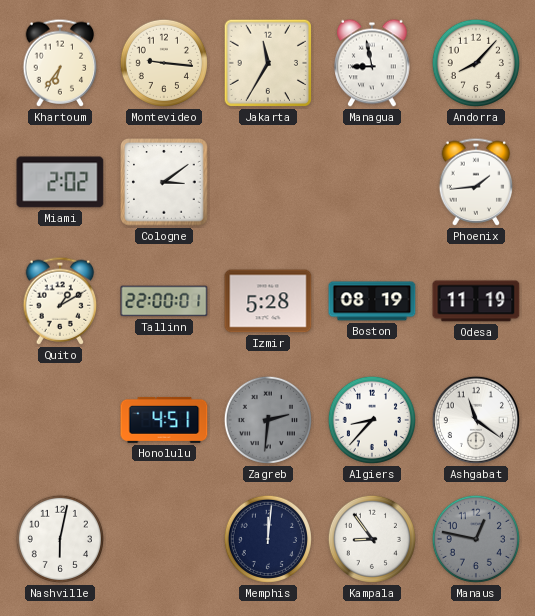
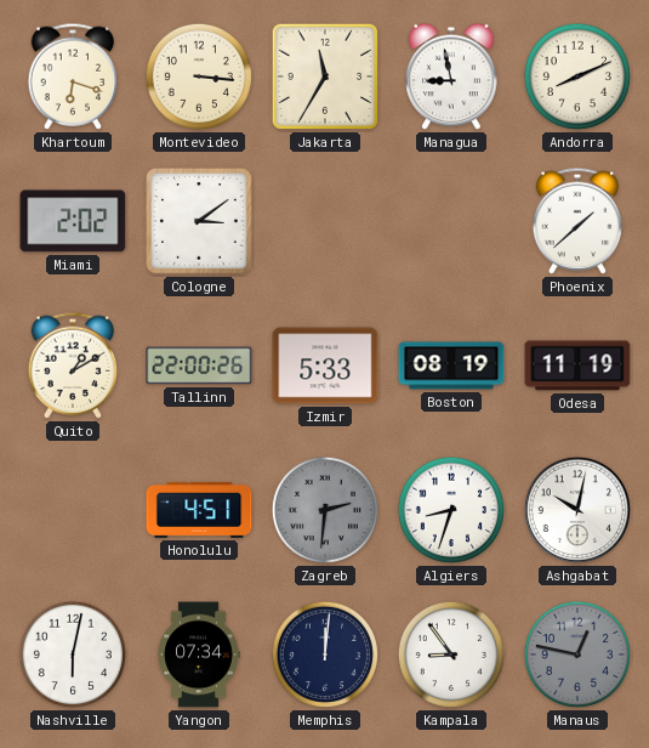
Khartoum: 6:36 -> 6:18 (73, 76)
Montevideo: 9:16 -> 3:16 (199, 76)
Andorra: 8:07 -> 8:11 (577, 76)
Phoenix: 1:44 -> 1:38 (577, 221)
Tallinn: 22:00:01 -> 22:00:26 (199, 365)
Izmir: 5:28 -> 5:33 (325, 365)
Algiers: 8:37 -> 8:33 (451, 510)
Ashgabat: 11:21 -> 10:02 (577, 510)
Yangon: none -> 07:34 (199, 654)
